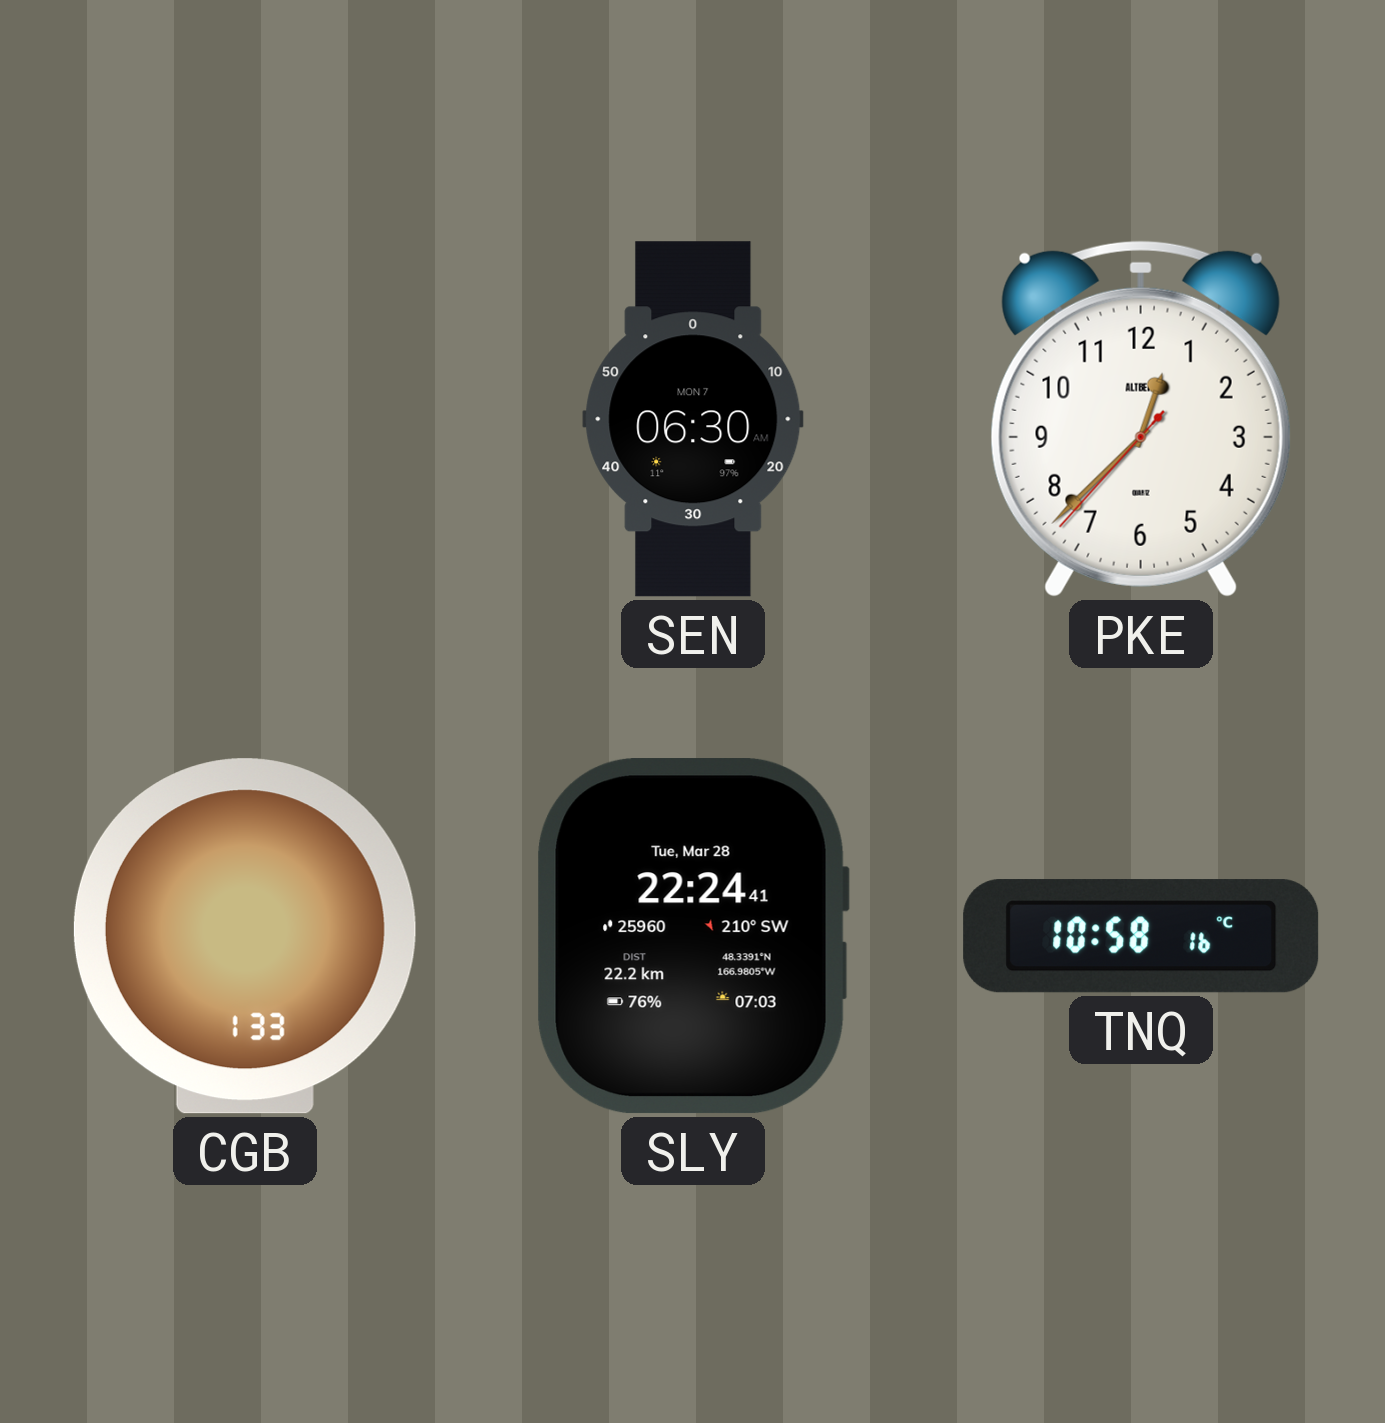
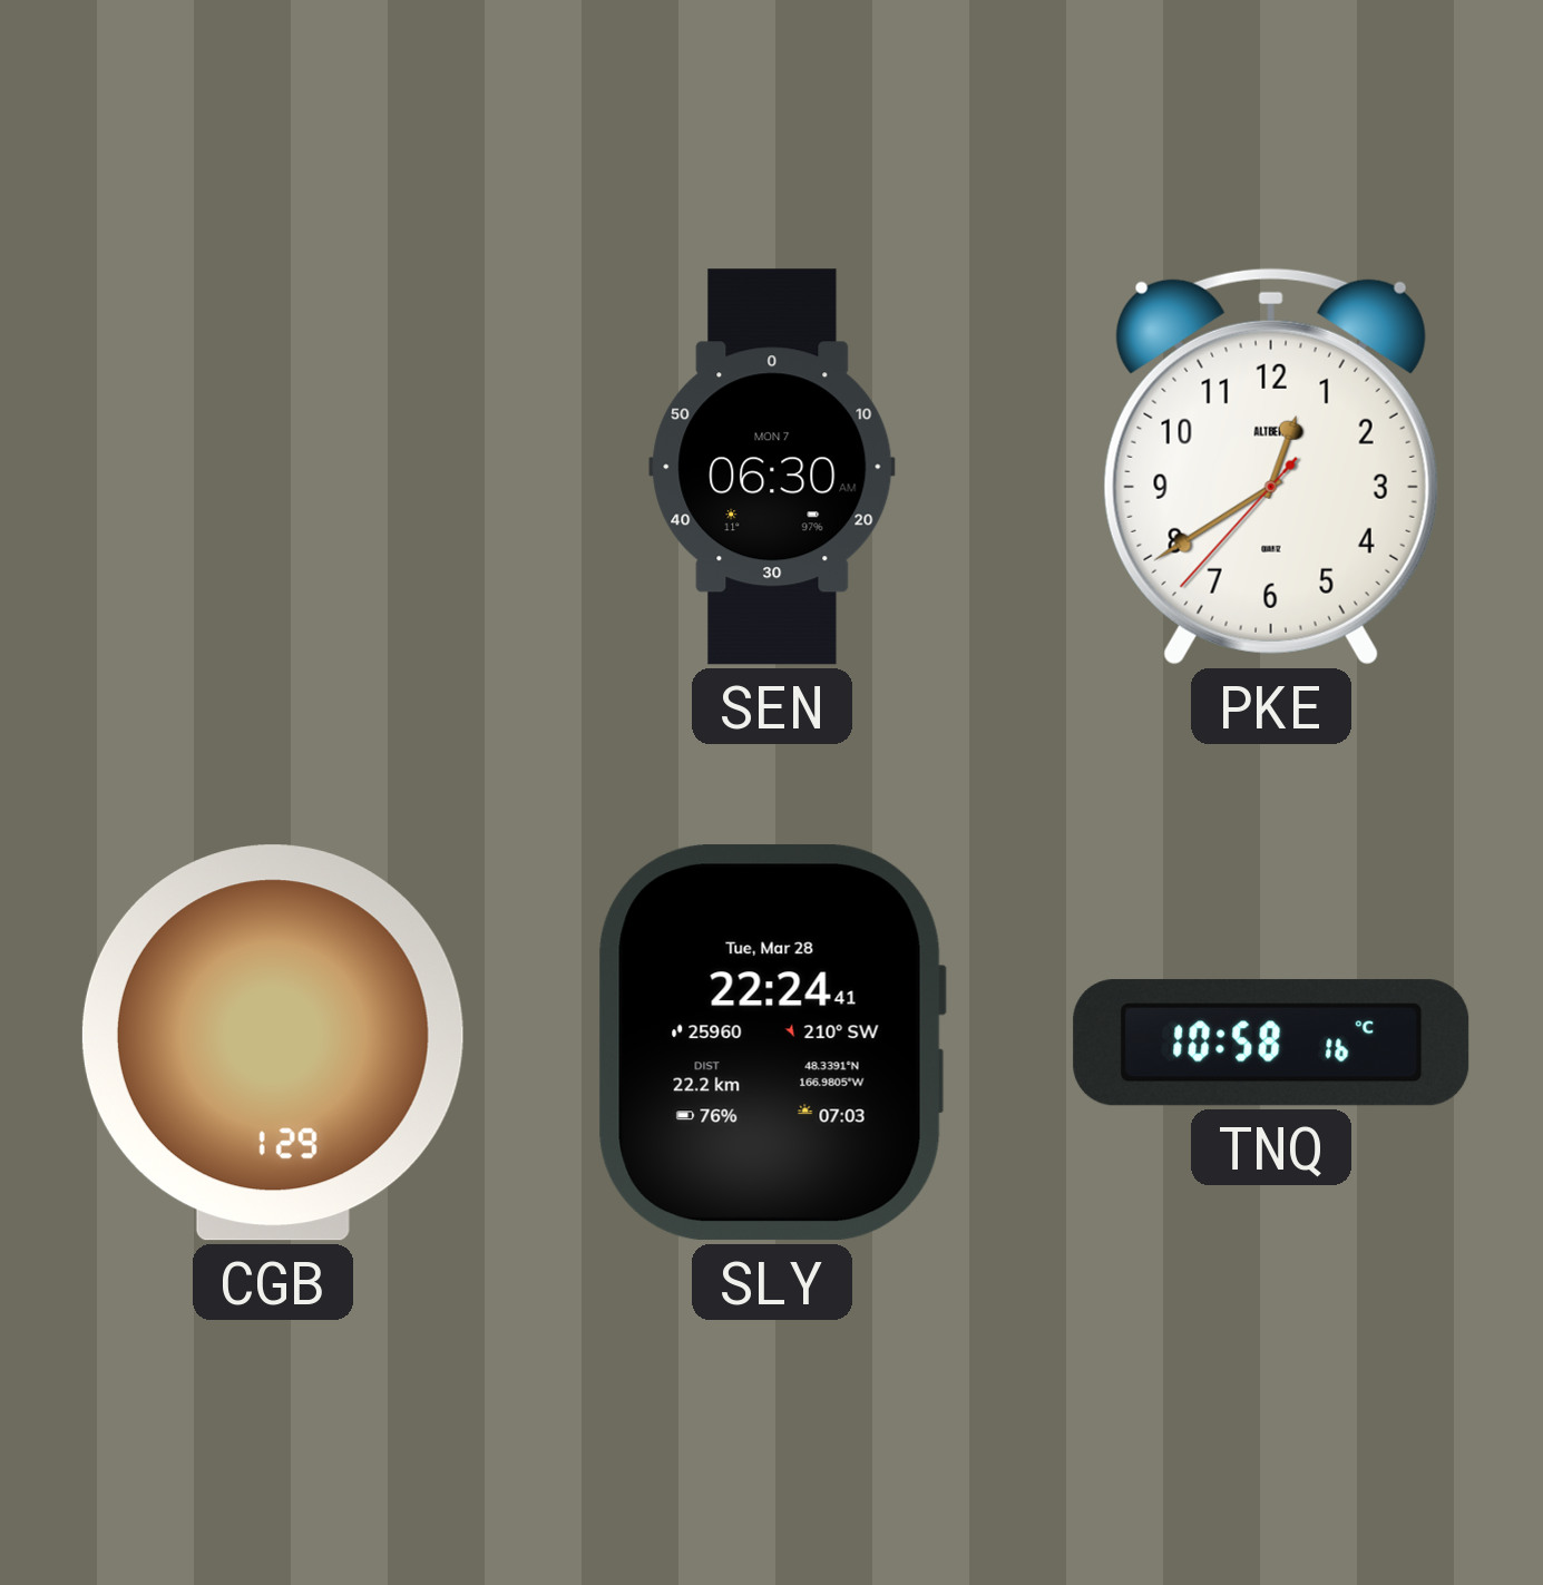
PKE: 12:37 -> 12:39 (1271, 467)
CGB: 1:33 -> 1:29 (273, 1043)
